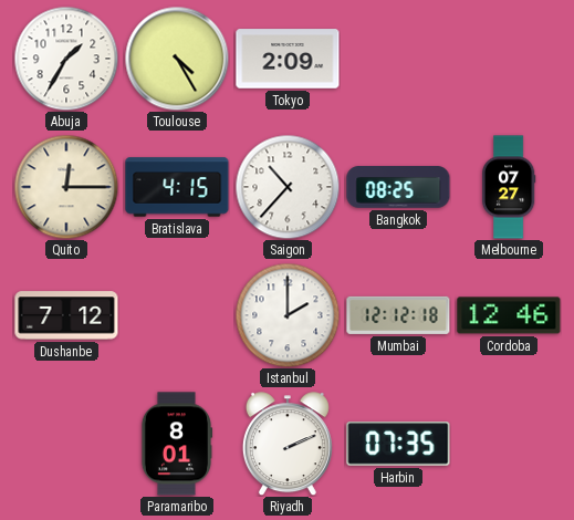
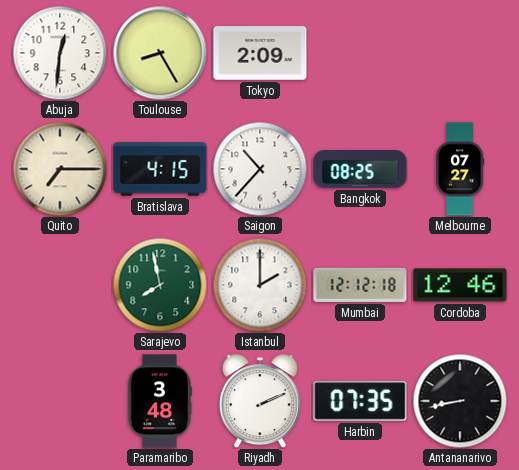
Abuja: 1:35 -> 12:31 (60, 53)
Toulouse: 4:25 -> 8:25 (160, 53)
Quito: 12:15 -> 7:15 (60, 169)
Dushanbe: 7:12 -> none (66, 315)
Sarajevo: none -> 7:58 (160, 285)
Paramaribo: 8:01 -> 3:48 (160, 401)
Antananarivo: none -> 8:43 (460, 401)
